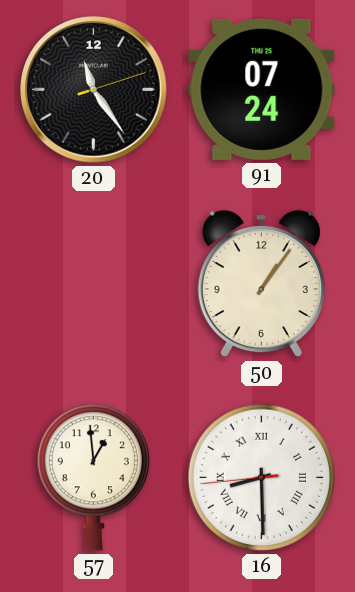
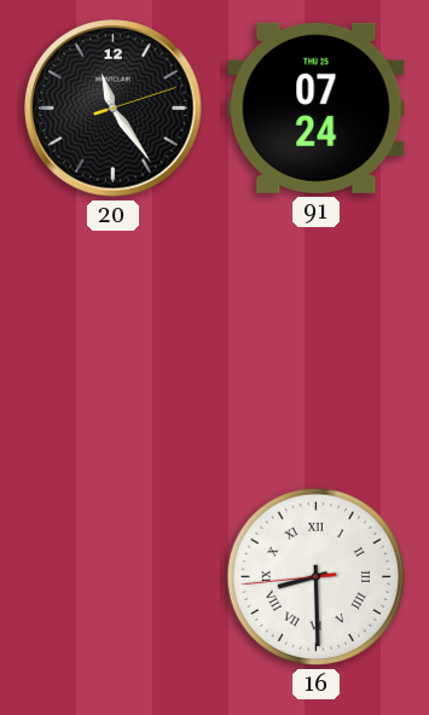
50: 1:06 -> none (261, 284)
57: 12:59 -> none (93, 478)
